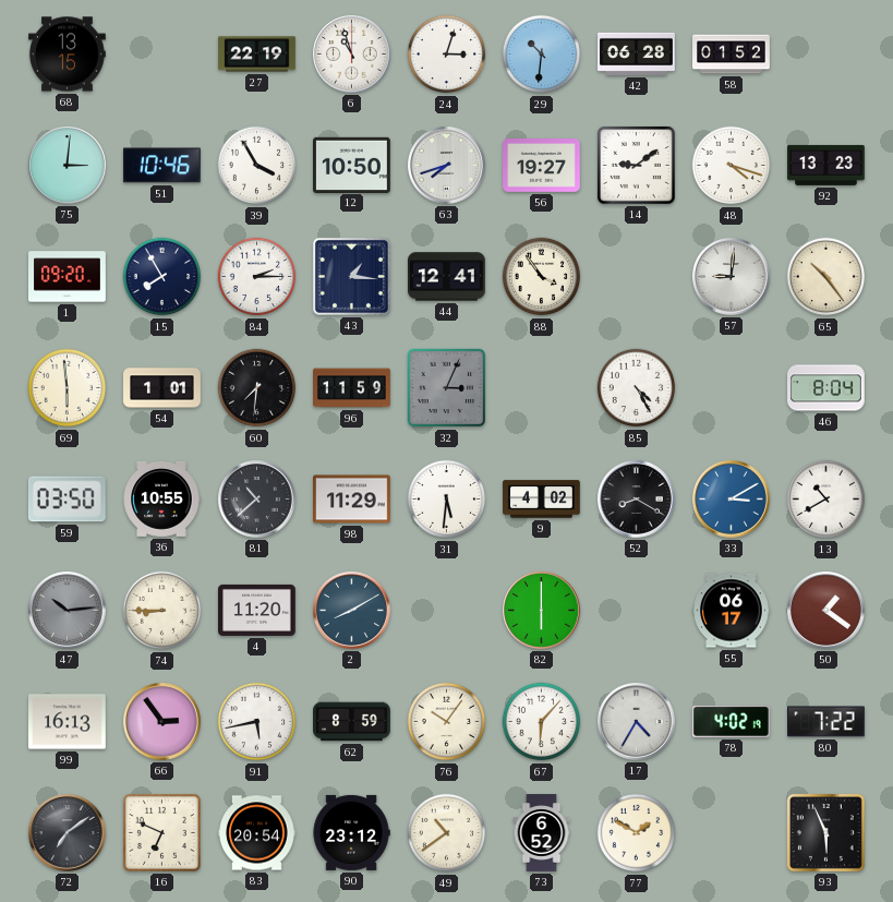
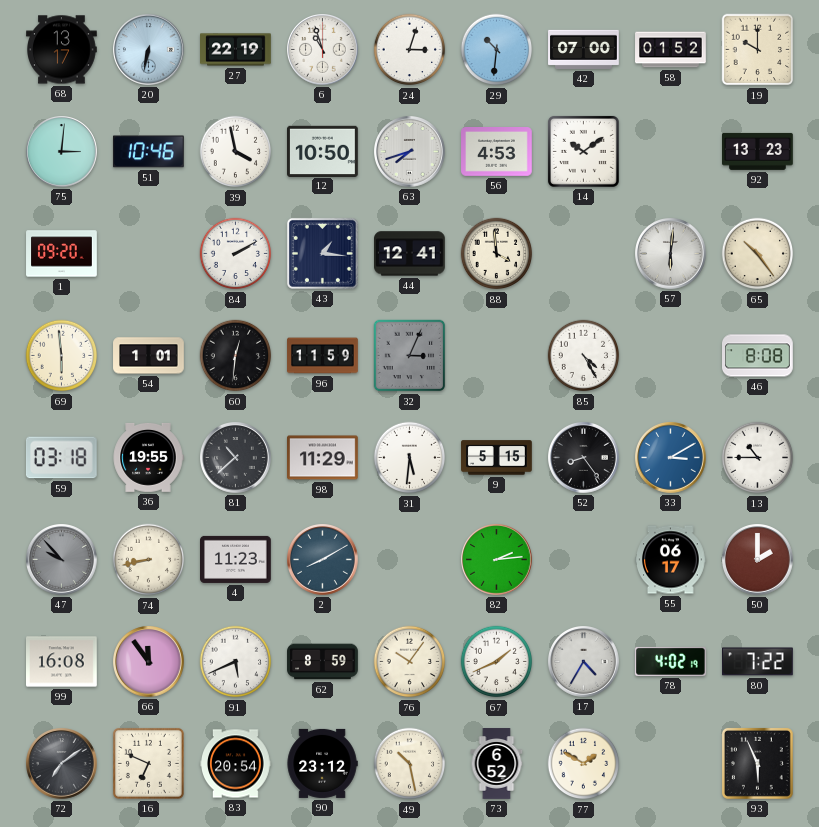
68: 13:15 -> 13:17 (62, 50)
20: none -> 6:32 (149, 50)
42: 06:28 -> 07:00 (584, 49)
19: none -> 10:00 (758, 50)
39: 3:55 -> 3:58 (236, 152)
56: 19:27 -> 4:53 (497, 152)
14: 9:09 -> 10:09 (583, 151)
48: 4:18 -> none (732, 166)
15: 7:55 -> none (162, 277)
84: 2:15 -> 2:10 (236, 254)
88: 3:54 -> 3:59 (497, 254)
57: 9:01 -> 6:01 (671, 254)
60: 7:31 -> 12:31 (236, 356)
46: 8:04 -> 8:08 (758, 356)
59: 03:50 -> 03:18 (61, 458)
36: 10:55 -> 19:55 (148, 457)
9: 4:02 -> 5:15 (497, 458)
52: 8:20 -> 8:24 (584, 458)
13: 10:40 -> 10:45 (758, 458)
47: 10:14 -> 9:53 (62, 560)
74: 8:45 -> 8:43 (149, 560)
4: 11:20 -> 11:23 (236, 559)
82: 6:00 -> 2:14 (497, 560)
50: 1:21 -> 2:00 (758, 560)
99: 16:13 -> 16:08 (62, 662)
66: 2:54 -> 11:54 (149, 662)
91: 5:43 -> 5:41 (236, 662)
67: 6:07 -> 1:41 (497, 662)
49: 10:39 -> 10:28 (410, 764)
